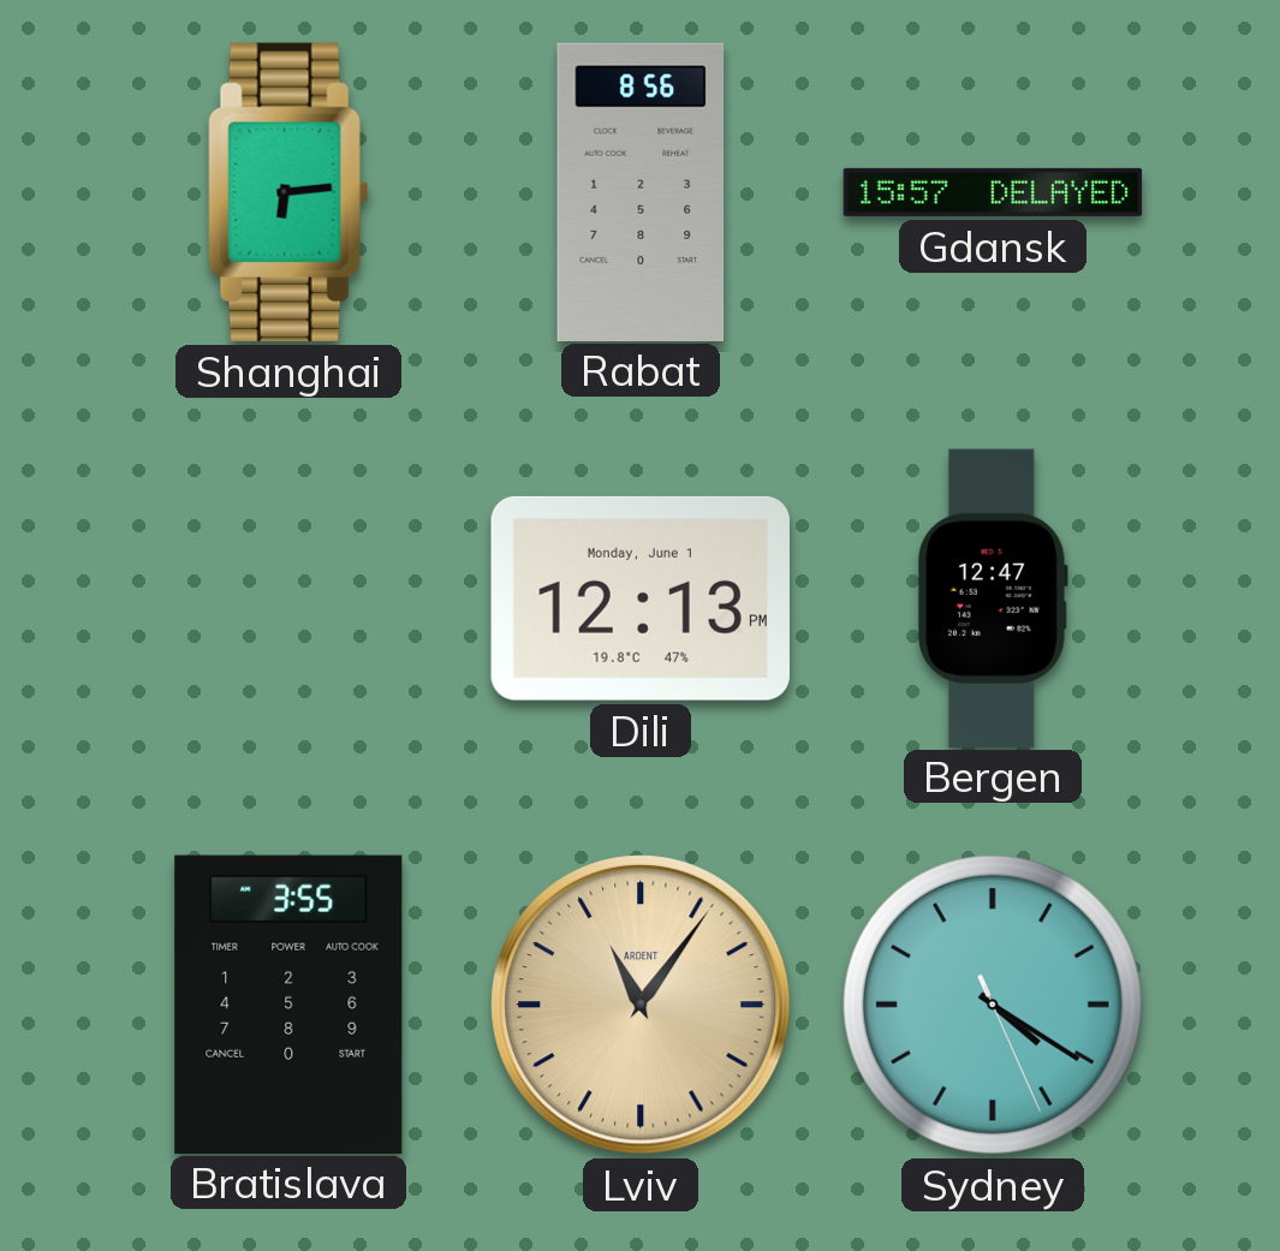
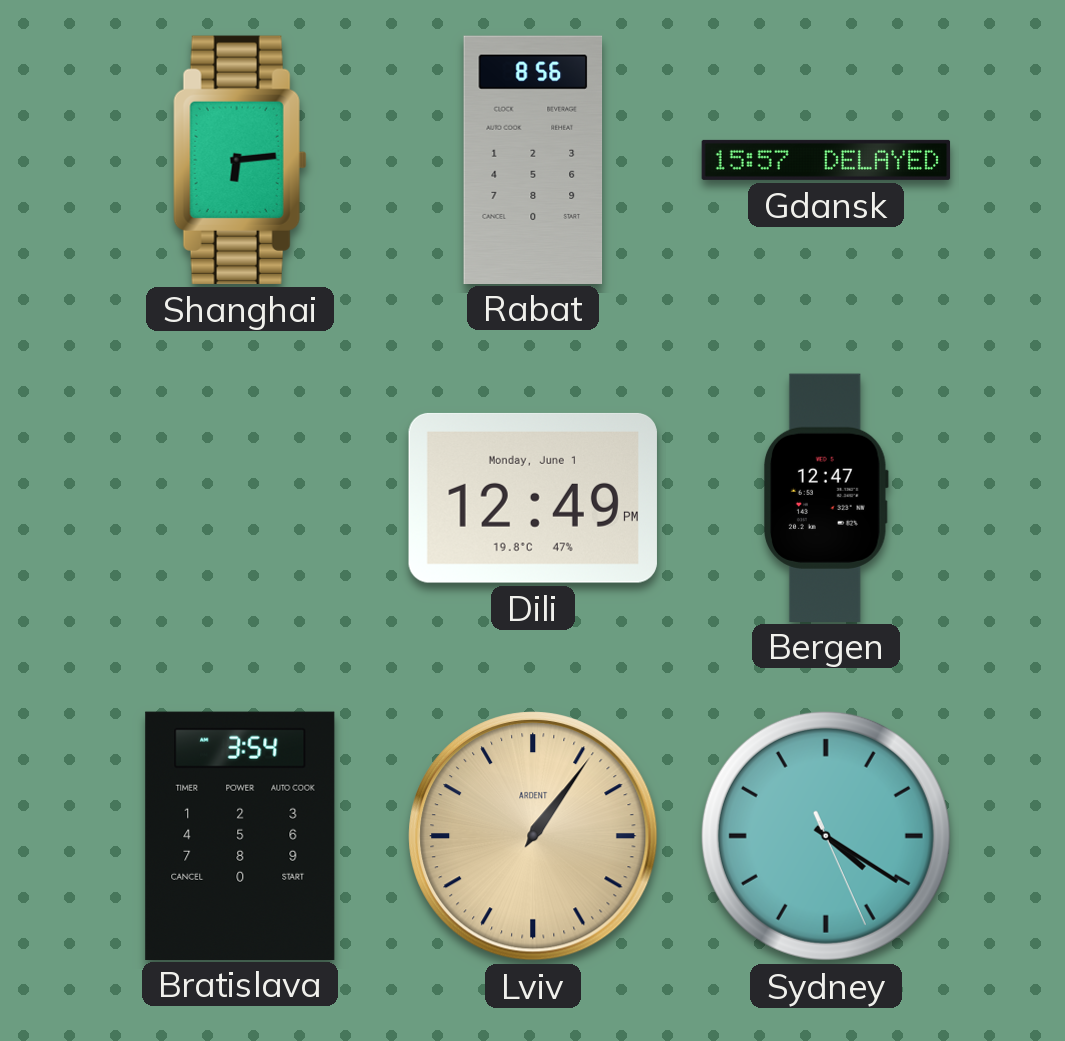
Dili: 12:13 -> 12:49 (533, 498)
Bratislava: 3:55 -> 3:54 (240, 835)
Lviv: 11:06 -> 1:06 (533, 836)
